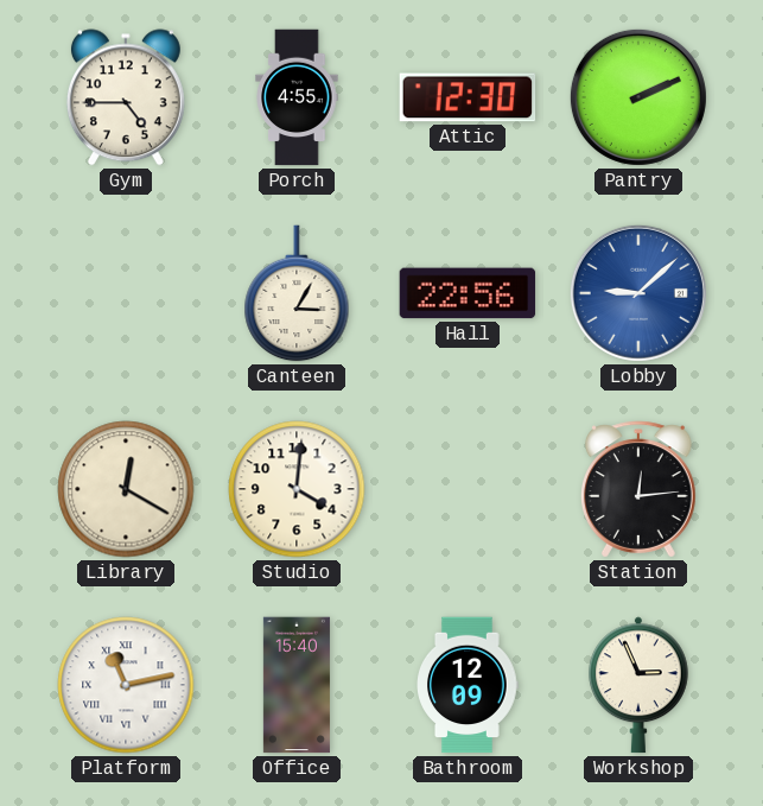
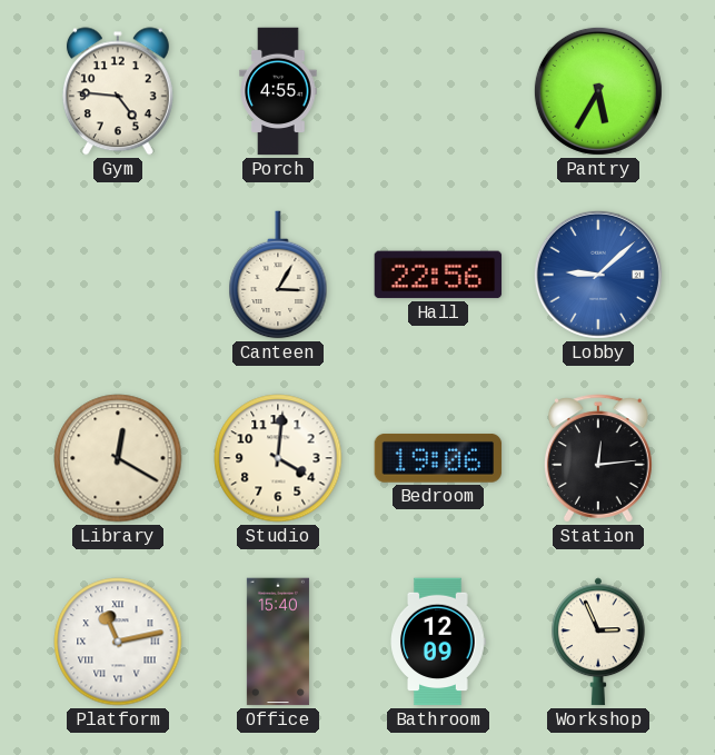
Gym: 4:45 -> 4:46 (118, 91)
Attic: 12:30 -> none (468, 97)
Pantry: 2:11 -> 5:35 (598, 91)
Bedroom: none -> 19:06 (438, 459)
